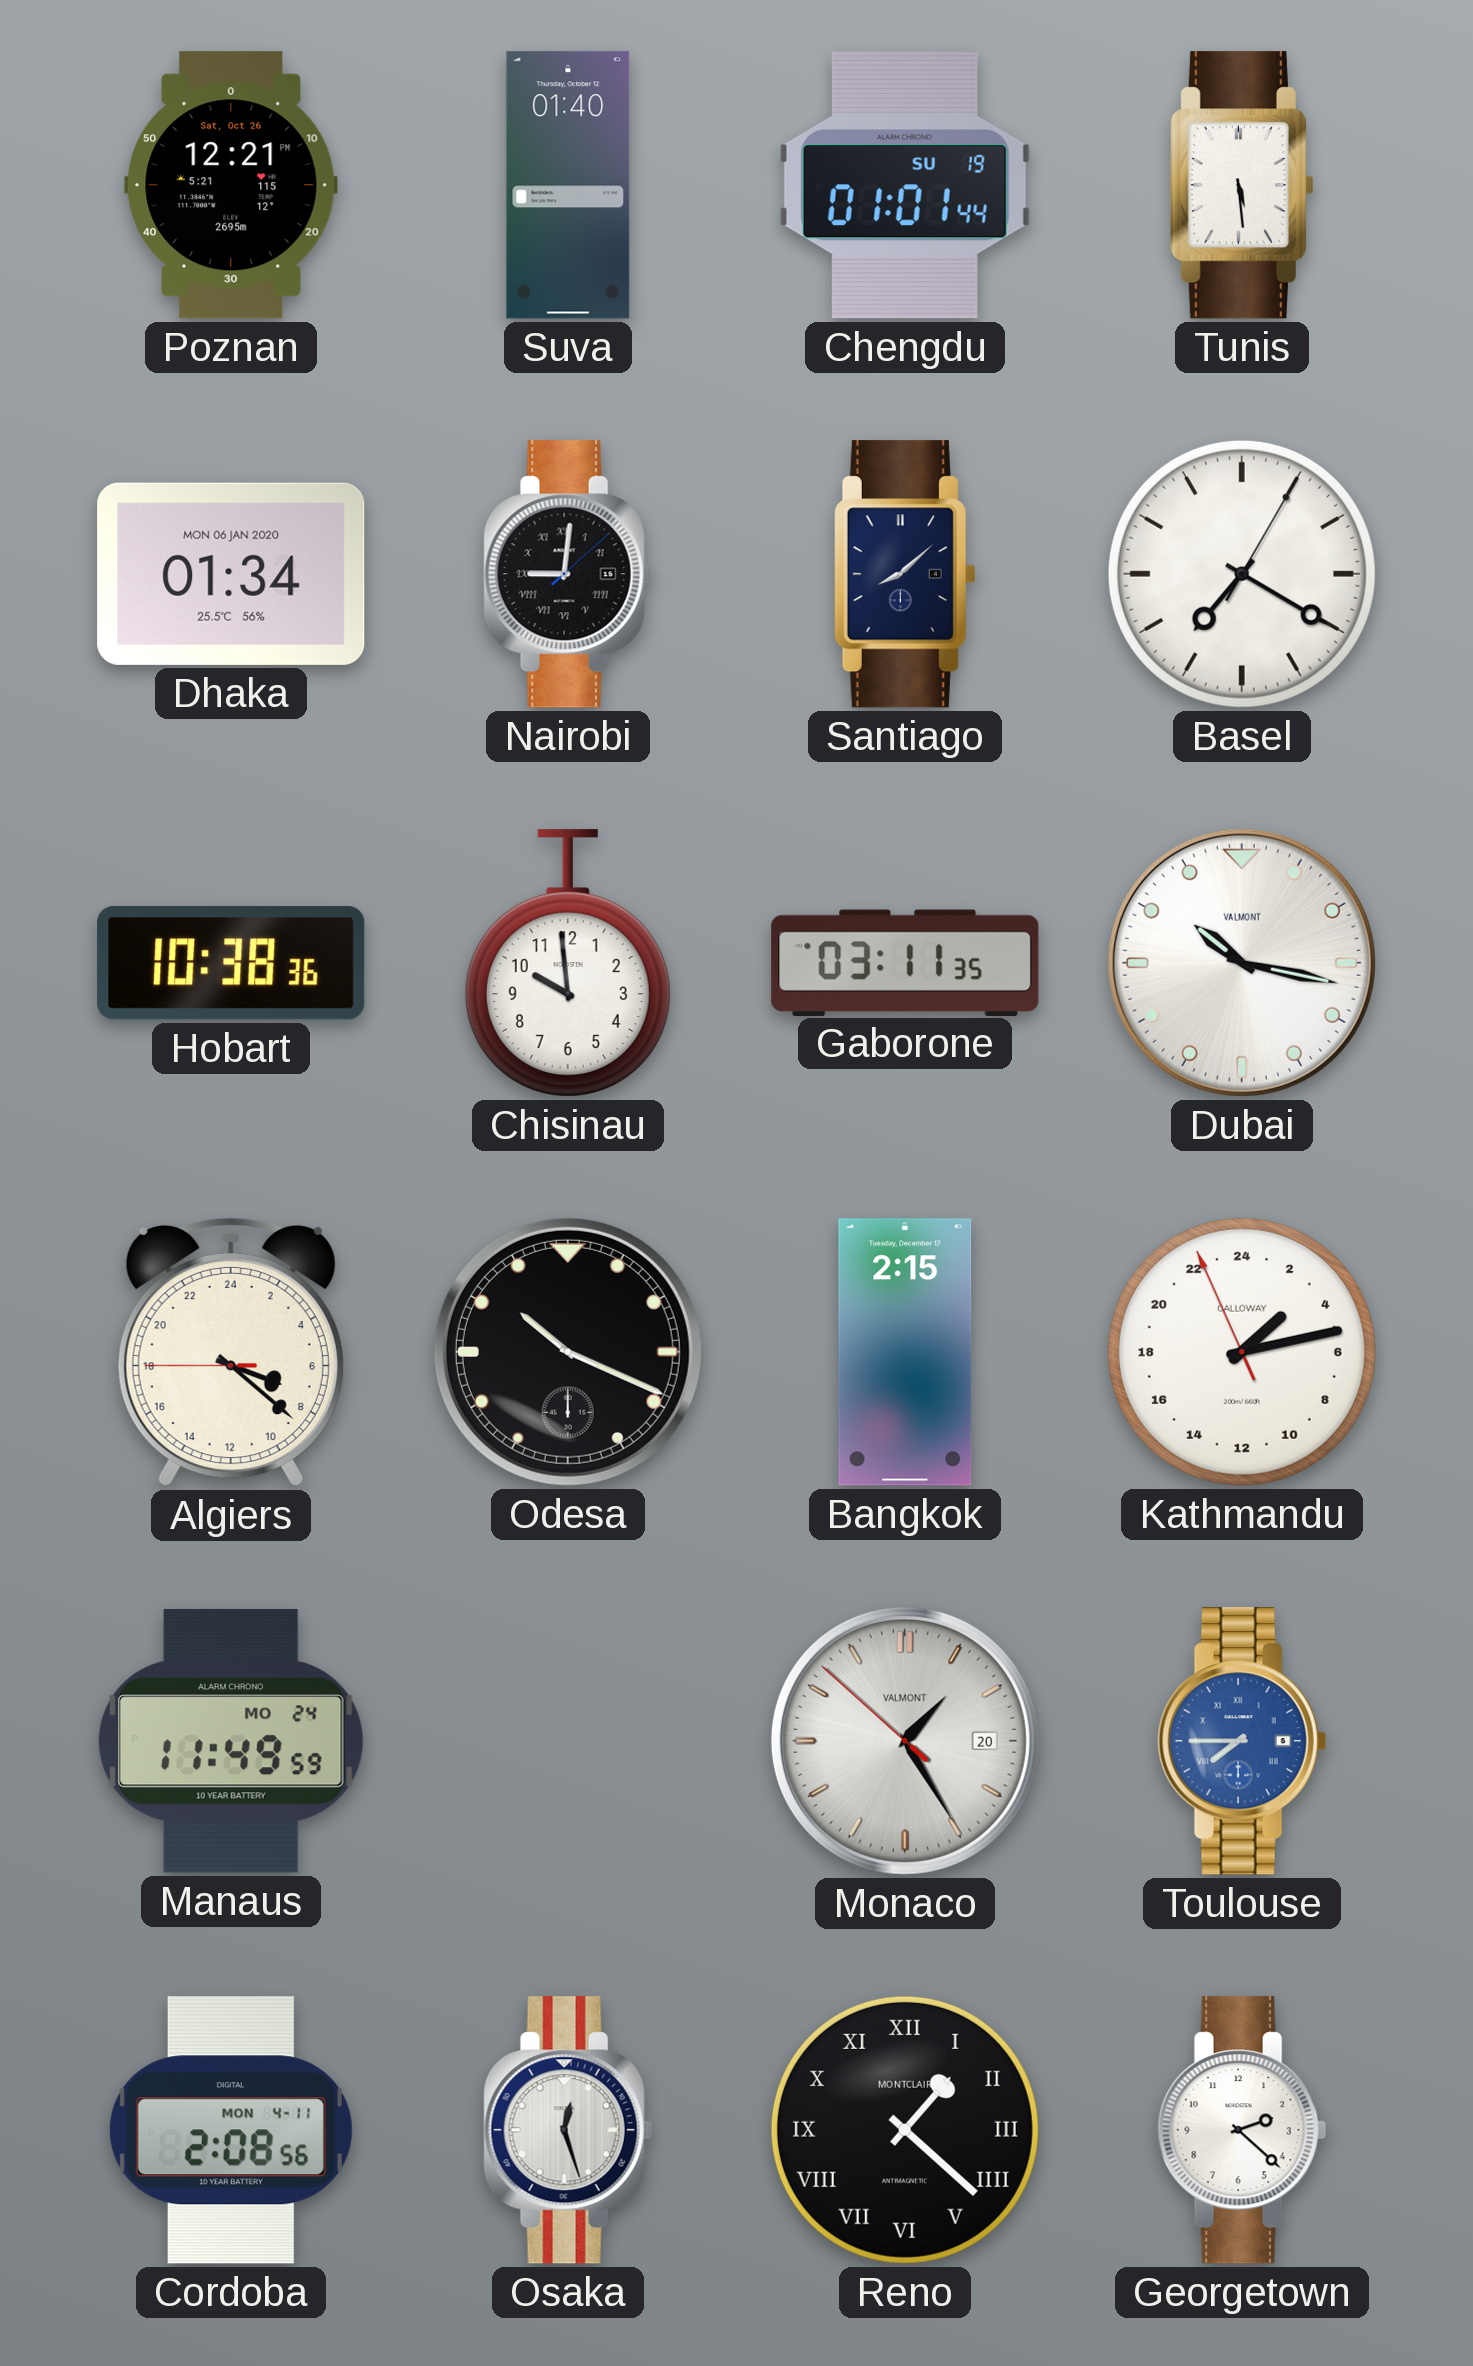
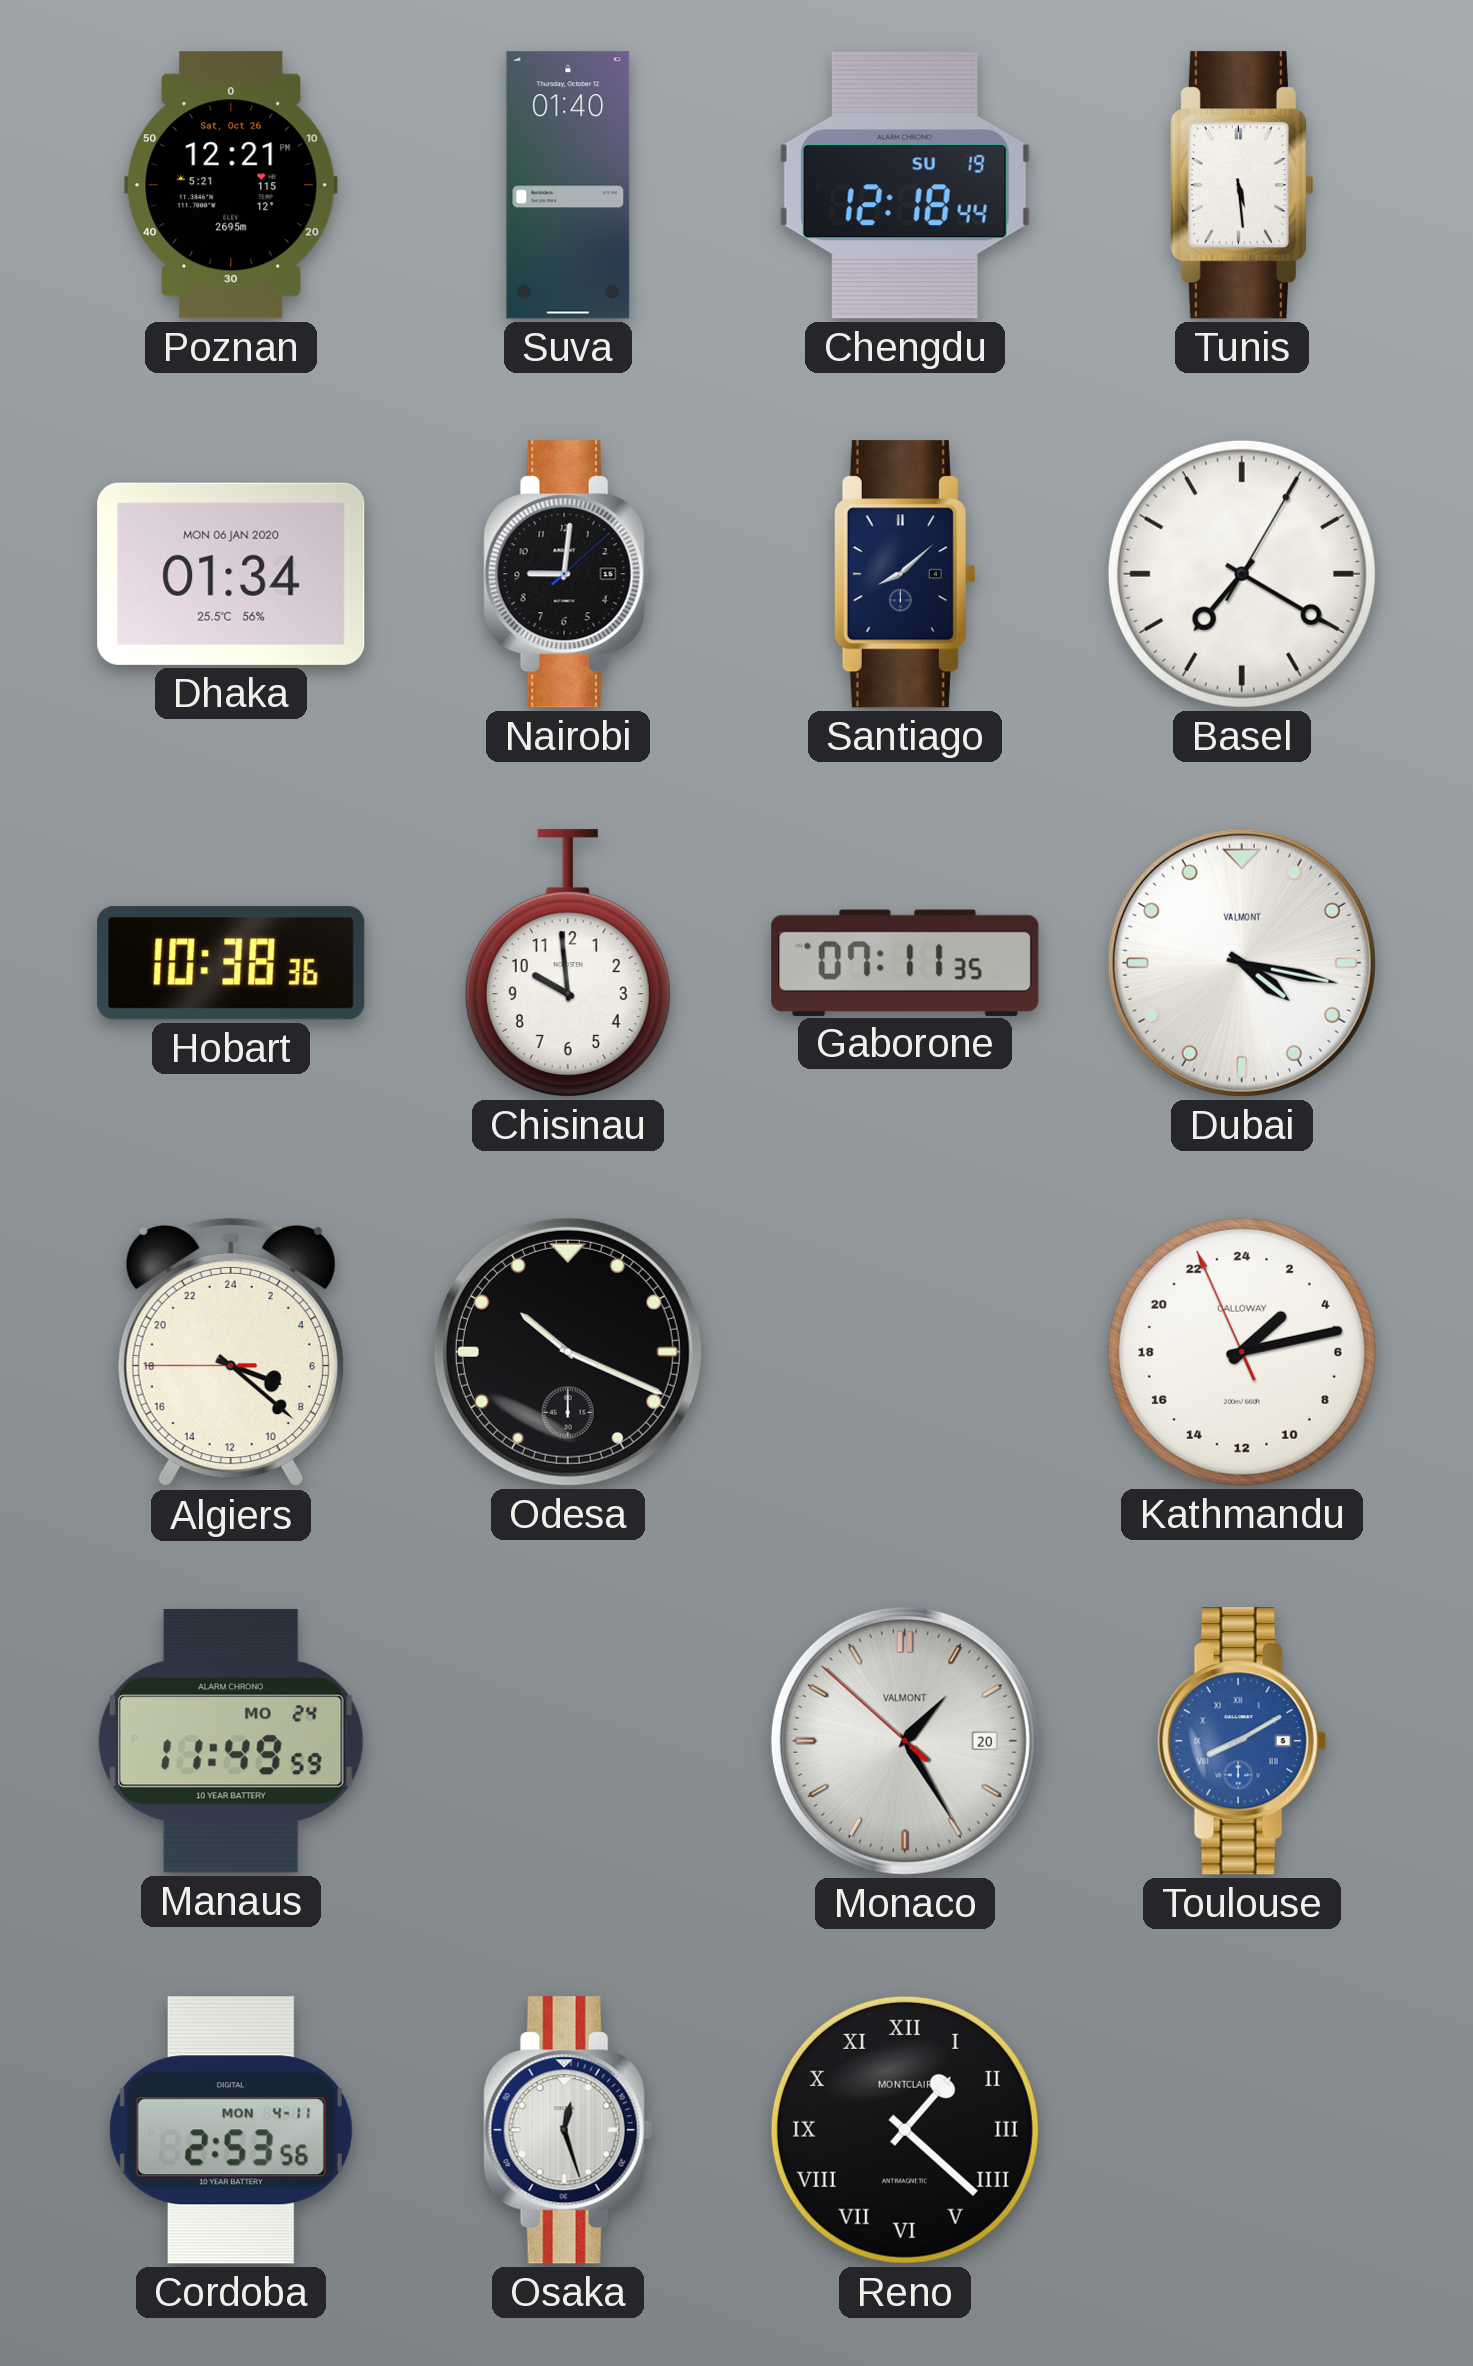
Chengdu: 01:01 -> 12:18 (905, 185)
Nairobi numerals: Roman -> Arabic (568, 574)
Gaborone: 03:11 -> 07:11 (905, 962)
Dubai: 10:17 -> 4:17 (1242, 963)
Bangkok: 2:15 -> none (905, 1352)
Toulouse: 7:45 -> 8:10 (1242, 1741)
Cordoba: 2:08 -> 2:53 (231, 2130)
Georgetown: 2:22 -> none (1242, 2130)
